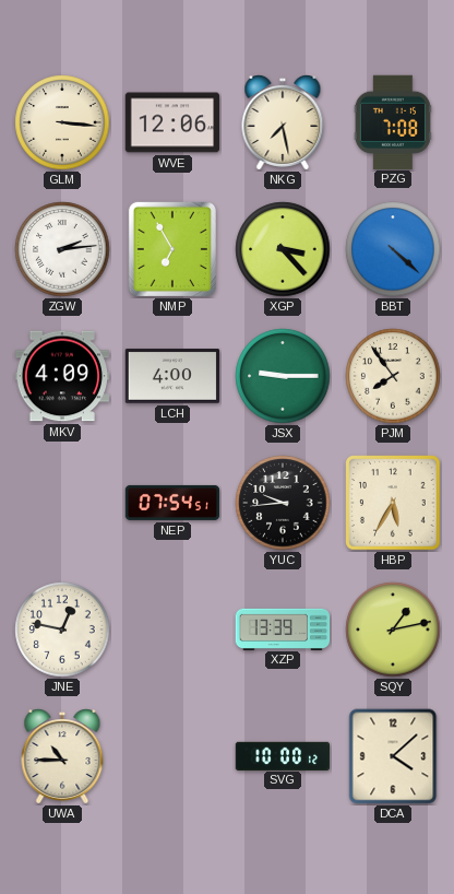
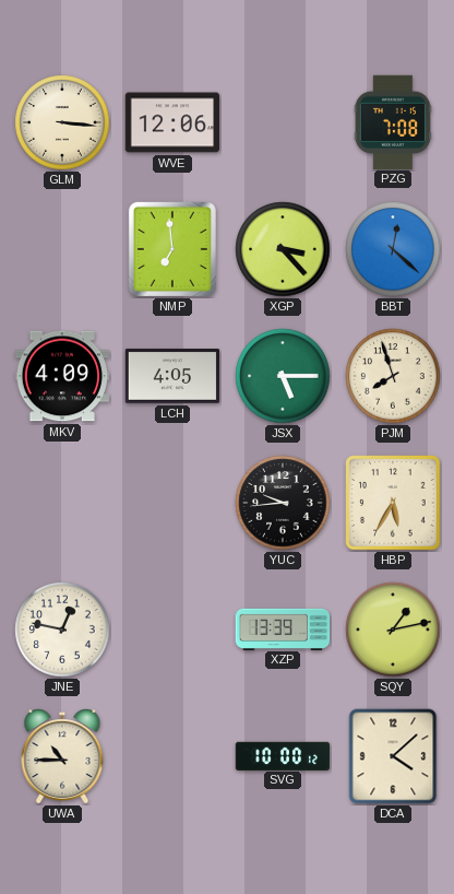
NKG: 7:28 -> none (283, 123)
ZGW: 2:14 -> none (62, 249)
NMP: 6:55 -> 6:59 (172, 249)
BBT: 4:22 -> 12:22 (393, 249)
LCH: 4:00 -> 4:05 (172, 376)
JSX: 9:15 -> 5:15 (283, 376)
PJM: 7:54 -> 7:57 (393, 376)
NEP: 07:54 -> none (172, 503)
